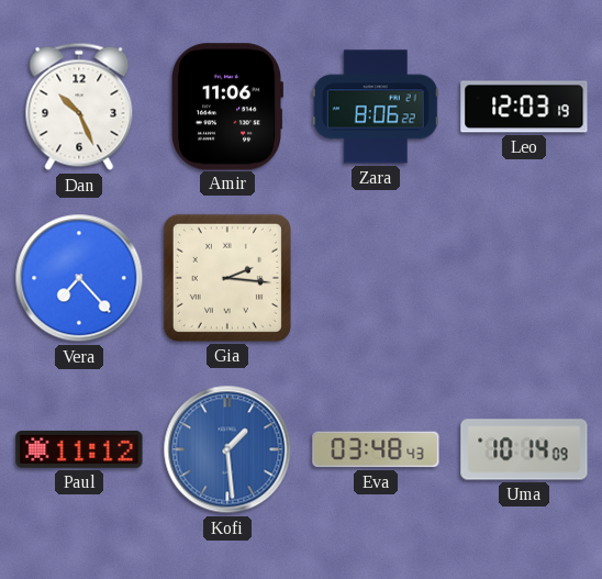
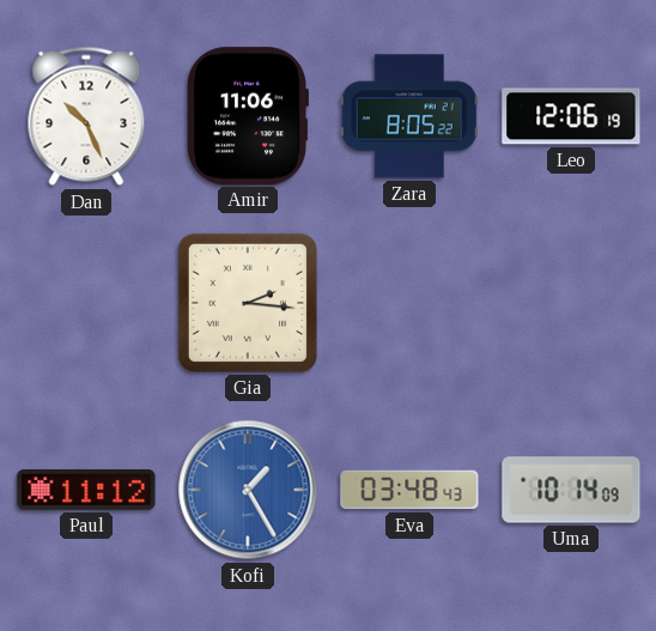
Zara: 8:06 -> 8:05 (409, 116)
Leo: 12:03 -> 12:06 (571, 116)
Vera: 7:23 -> none (79, 278)
Kofi: 1:29 -> 1:25 (248, 490)
